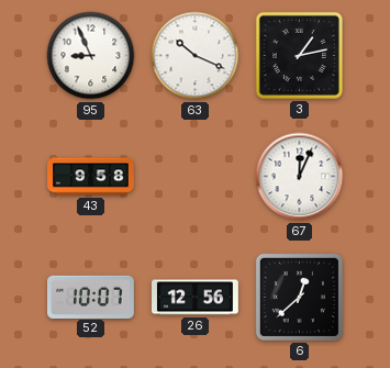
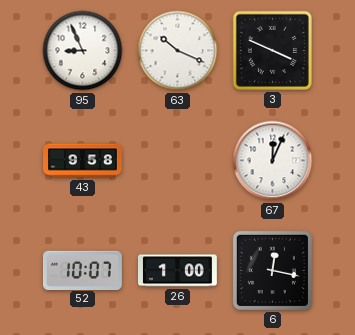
3: 1:13 -> 3:49 (272, 50)
26: 12:56 -> 1:00 (178, 271)
6: 12:38 -> 12:17 (272, 270)
